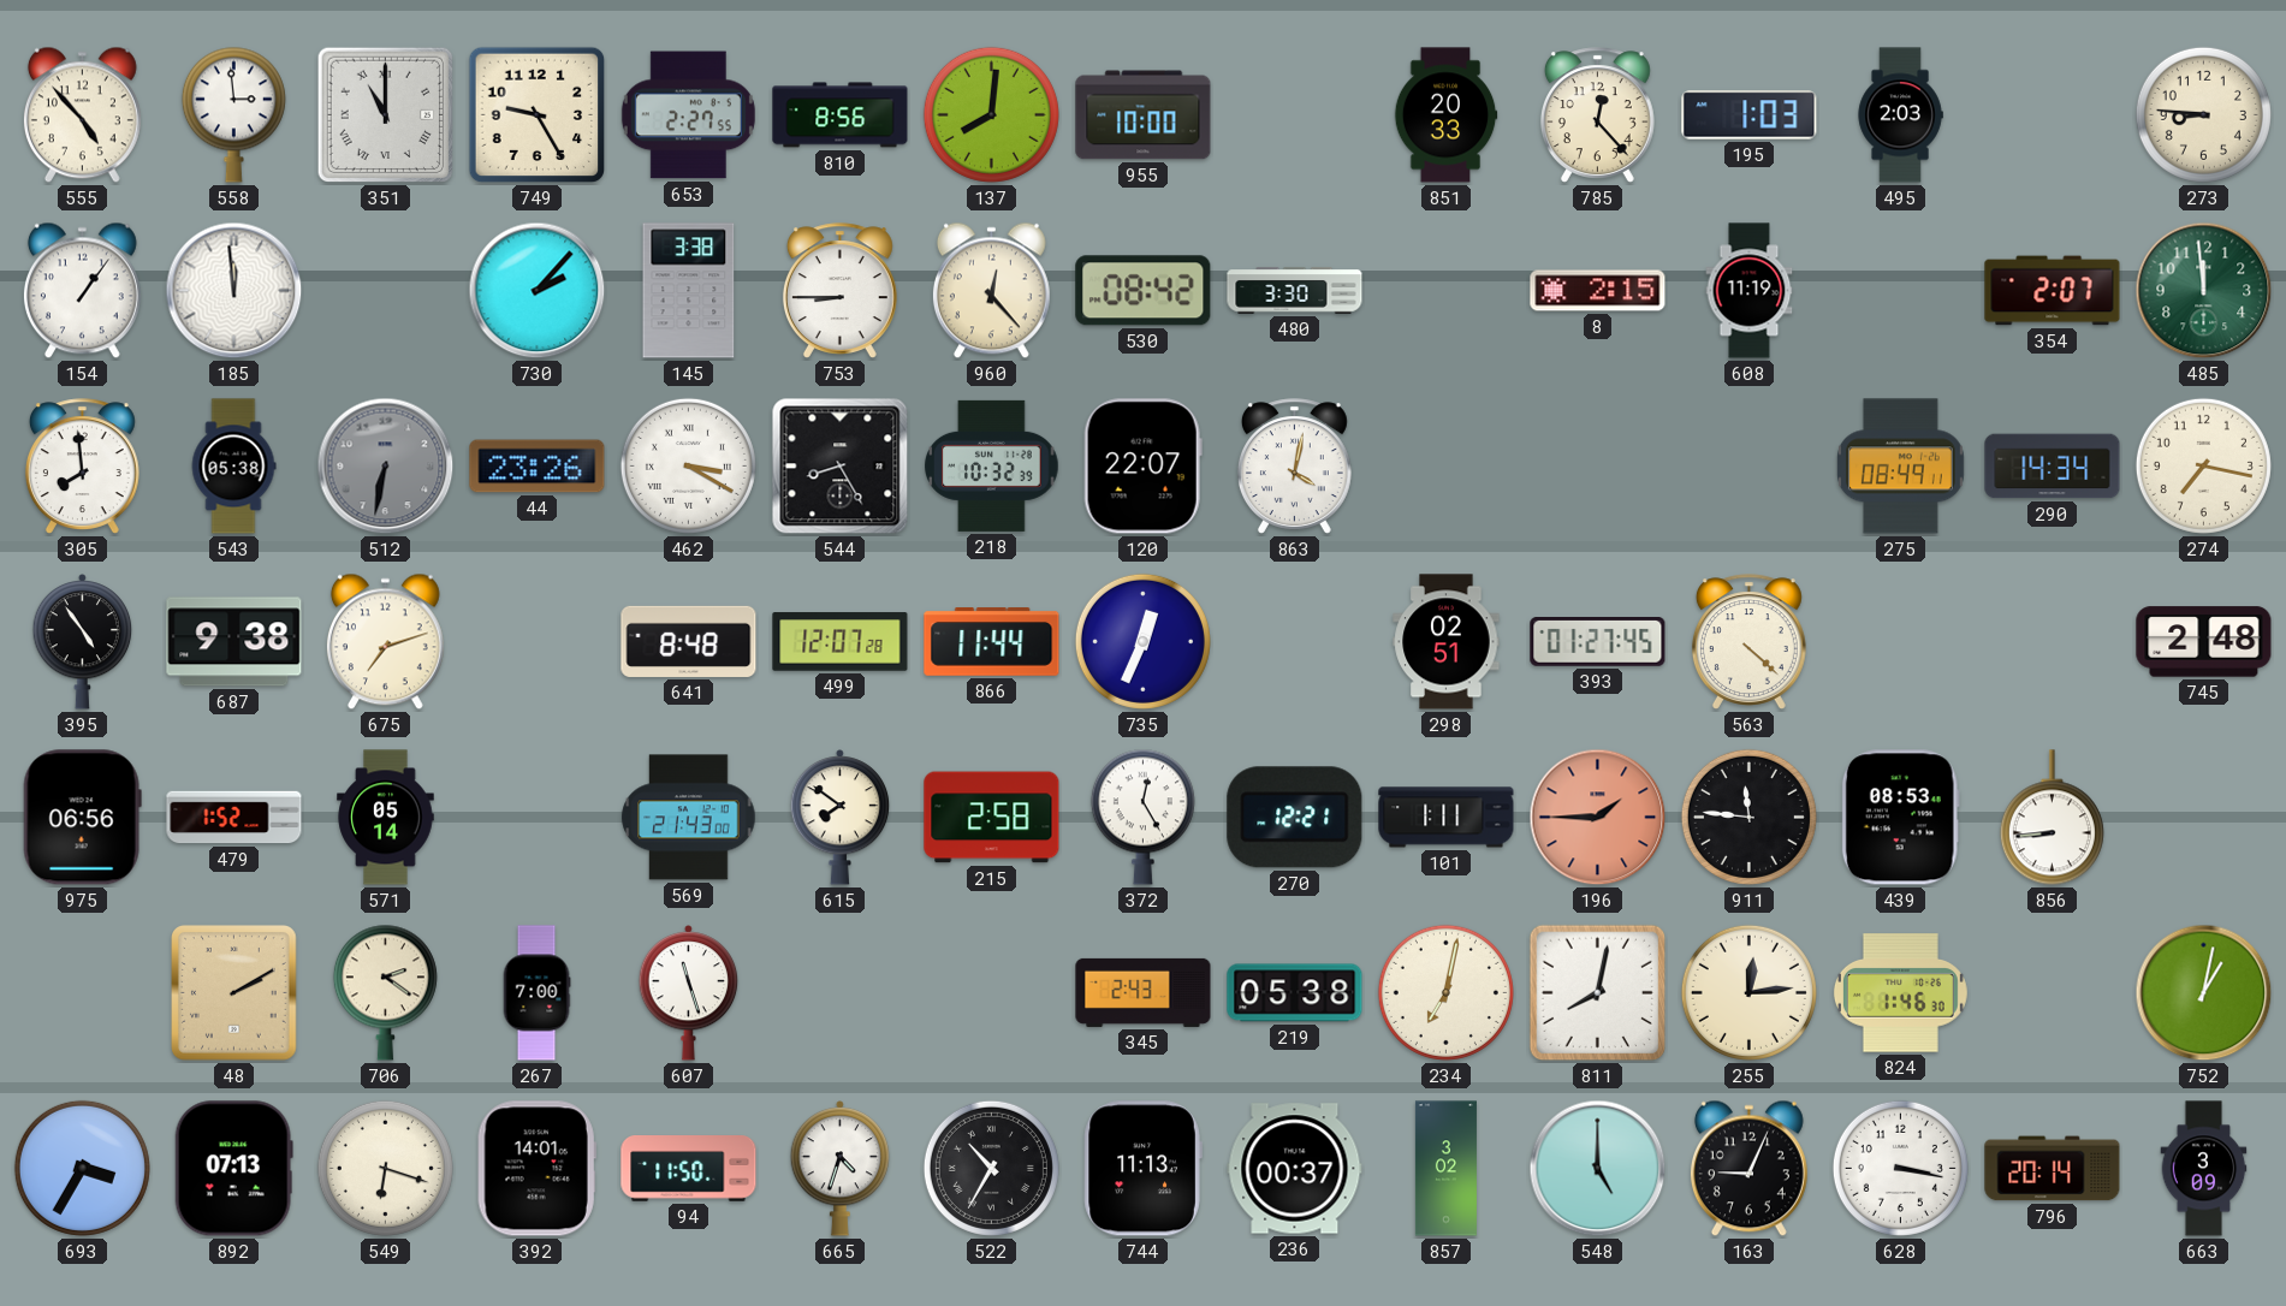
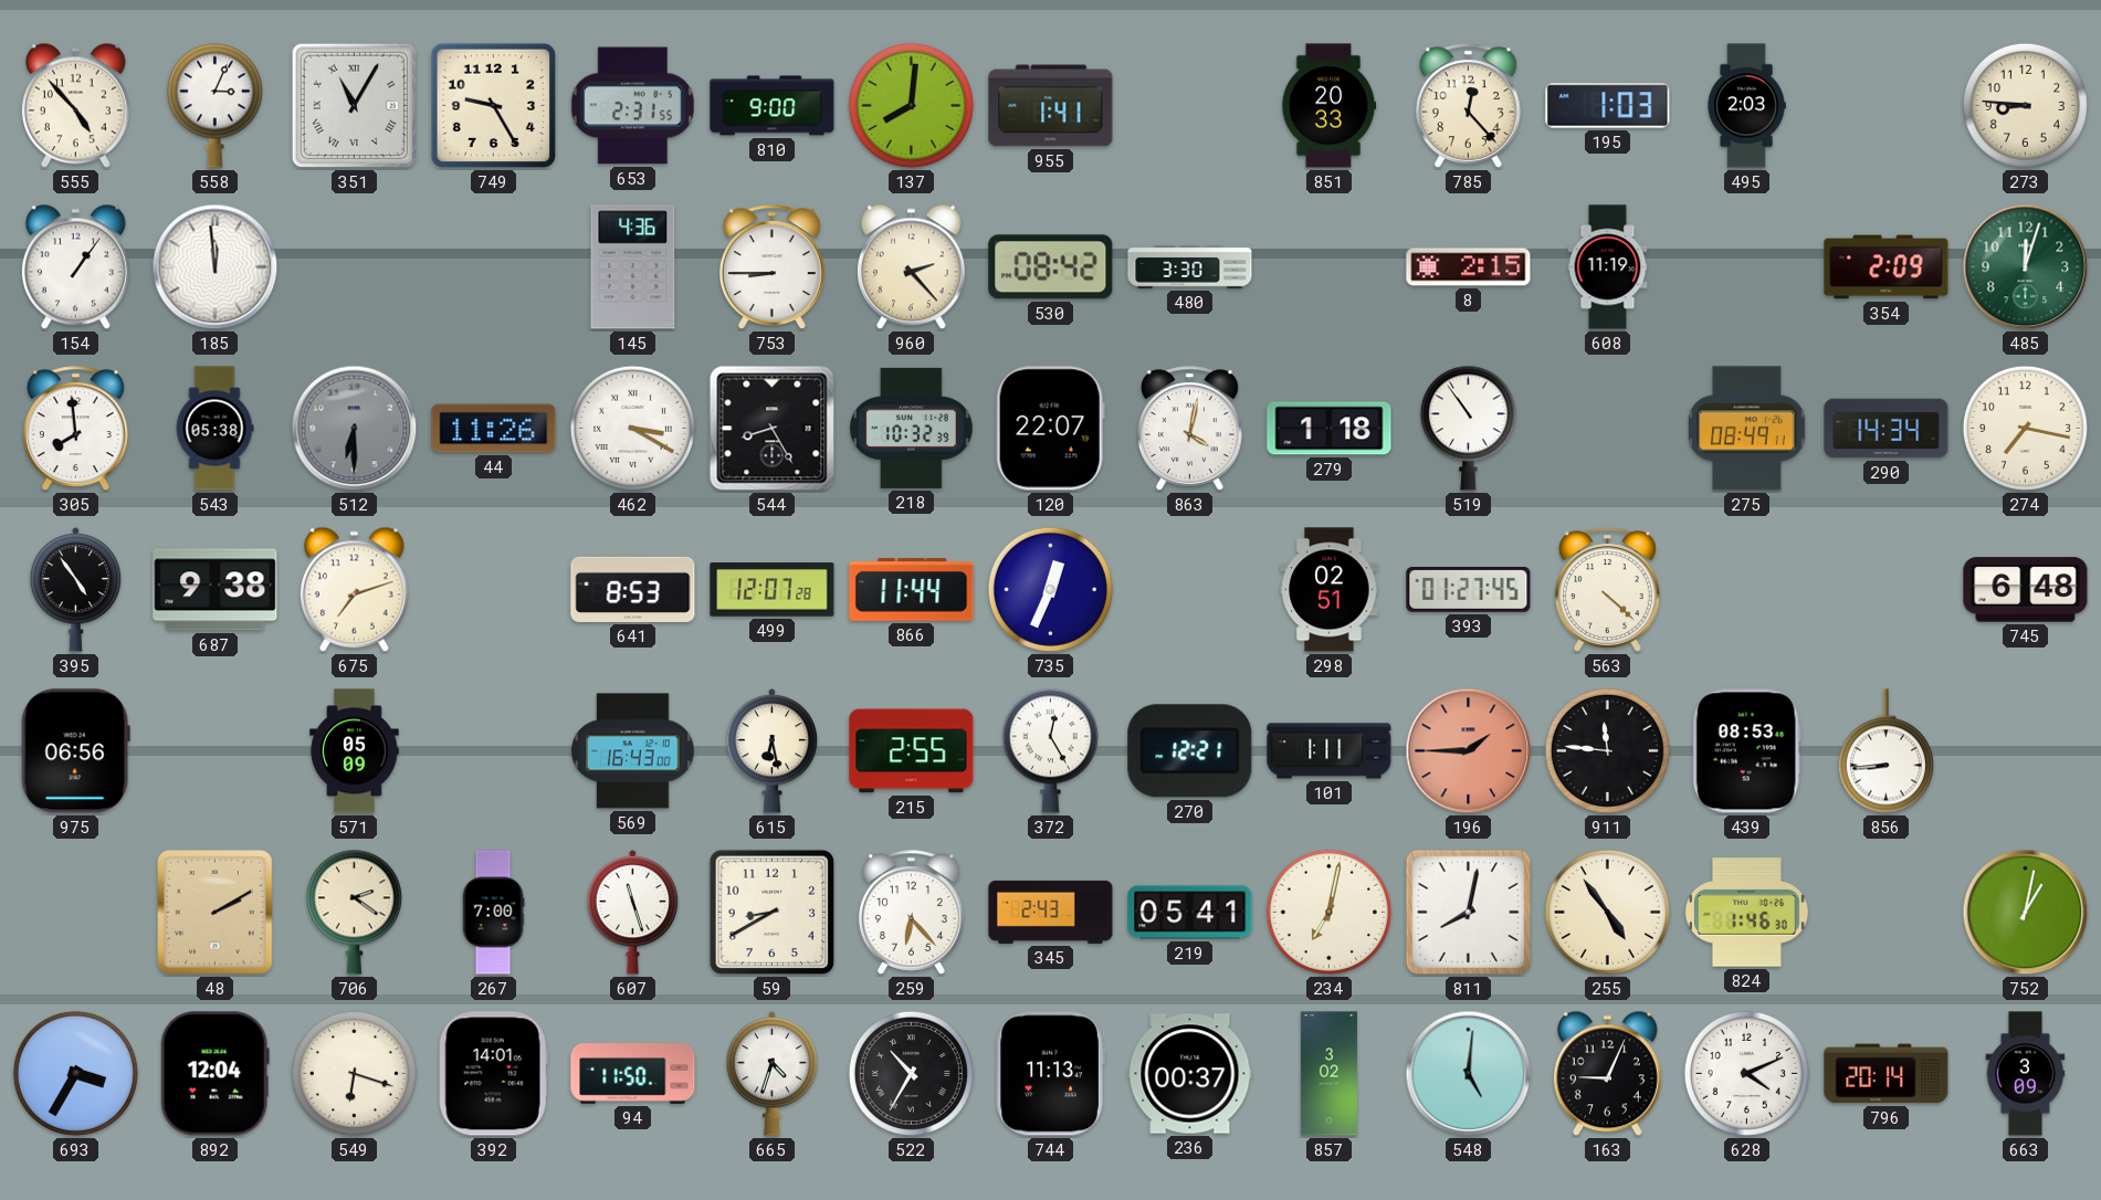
558: 2:59 -> 3:04 (214, 105)
351: 11:00 -> 11:05 (355, 106)
653: 2:27 -> 2:31 (632, 106)
810: 8:56 -> 9:00 (773, 106)
955: 10:00 -> 1:41 (1051, 106)
730: 2:07 -> none (538, 291)
145: 3:38 -> 4:36 (633, 267)
960: 12:23 -> 2:23 (911, 267)
354: 2:07 -> 2:09 (1887, 267)
485: 11:59 -> 12:03 (2026, 267)
512: 6:32 -> 6:30 (355, 429)
44: 23:26 -> 11:26 (494, 429)
279: none -> 1:18 (1330, 429)
519: none -> 10:54 (1468, 428)
641: 8:48 -> 8:53 (633, 589)
745: 2:48 -> 6:48 (2026, 590)
479: 1:52 -> none (234, 818)
571: 05:14 -> 05:09 (355, 751)
569: 21:43 -> 16:43 (633, 751)
615: 7:51 -> 6:28 (773, 751)
215: 2:58 -> 2:55 (912, 751)
59: none -> 8:40 (773, 913)
259: none -> 6:23 (911, 913)
219: 05:38 -> 05:41 (1190, 913)
255: 12:14 -> 4:54 (1607, 912)
892: 07:13 -> 12:04 (214, 1074)
548: 5:00 -> 5:01 (1469, 1074)
628: 3:17 -> 4:11 (1746, 1073)
